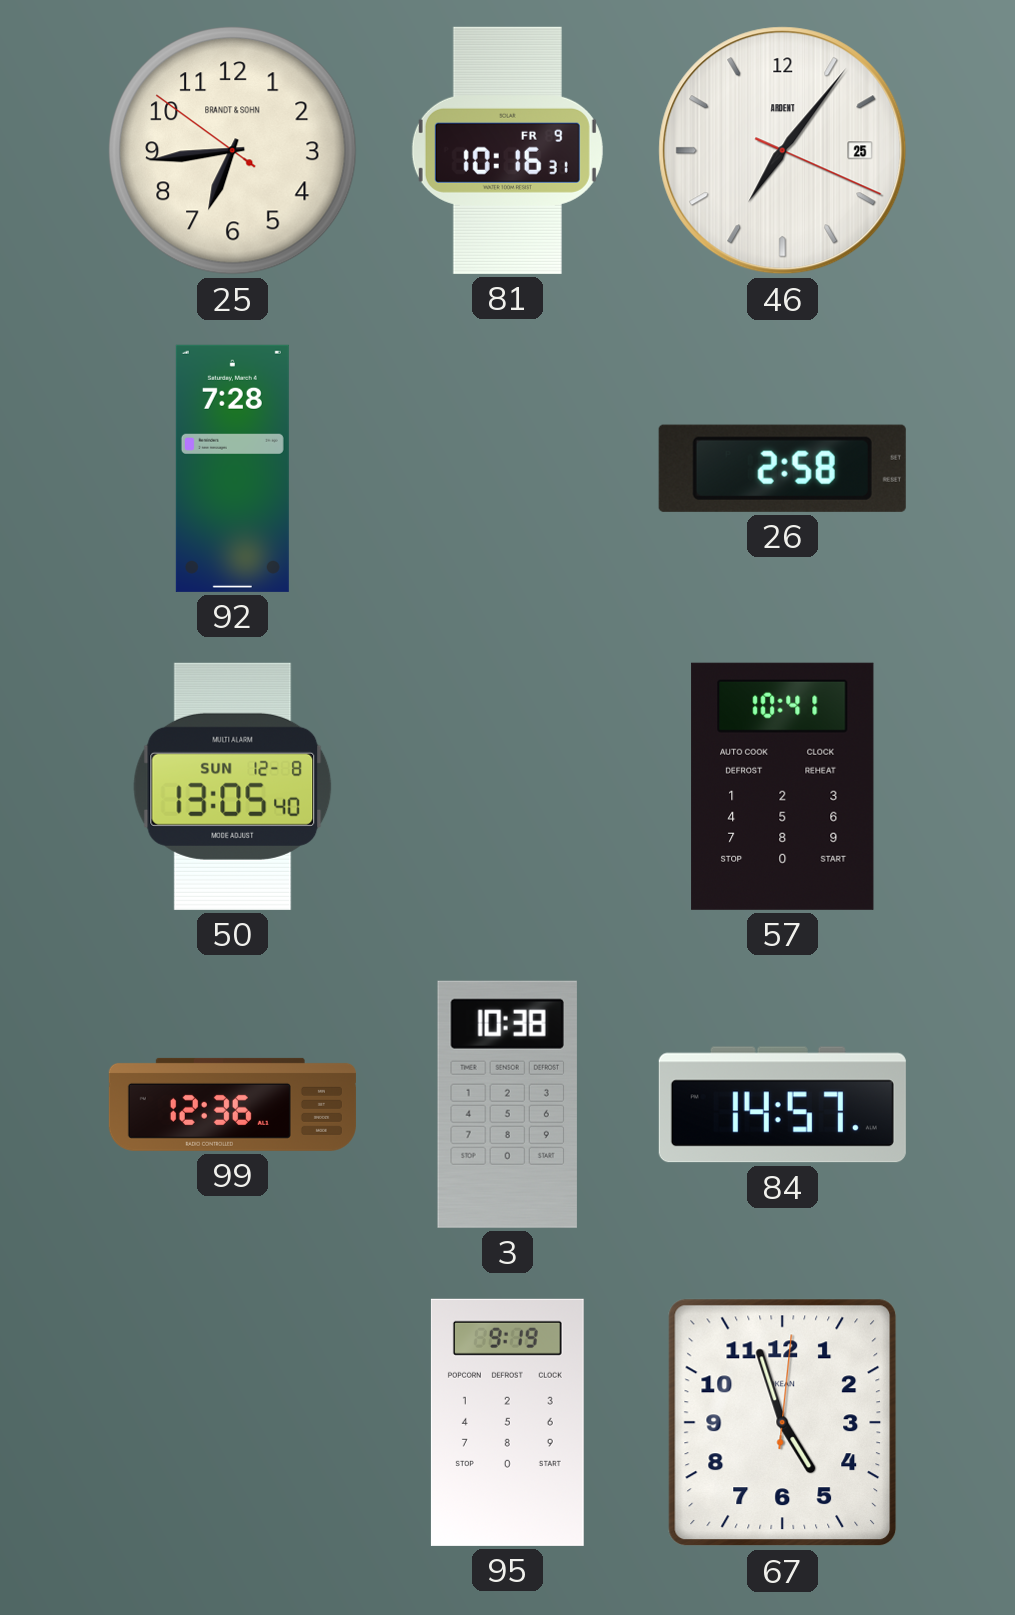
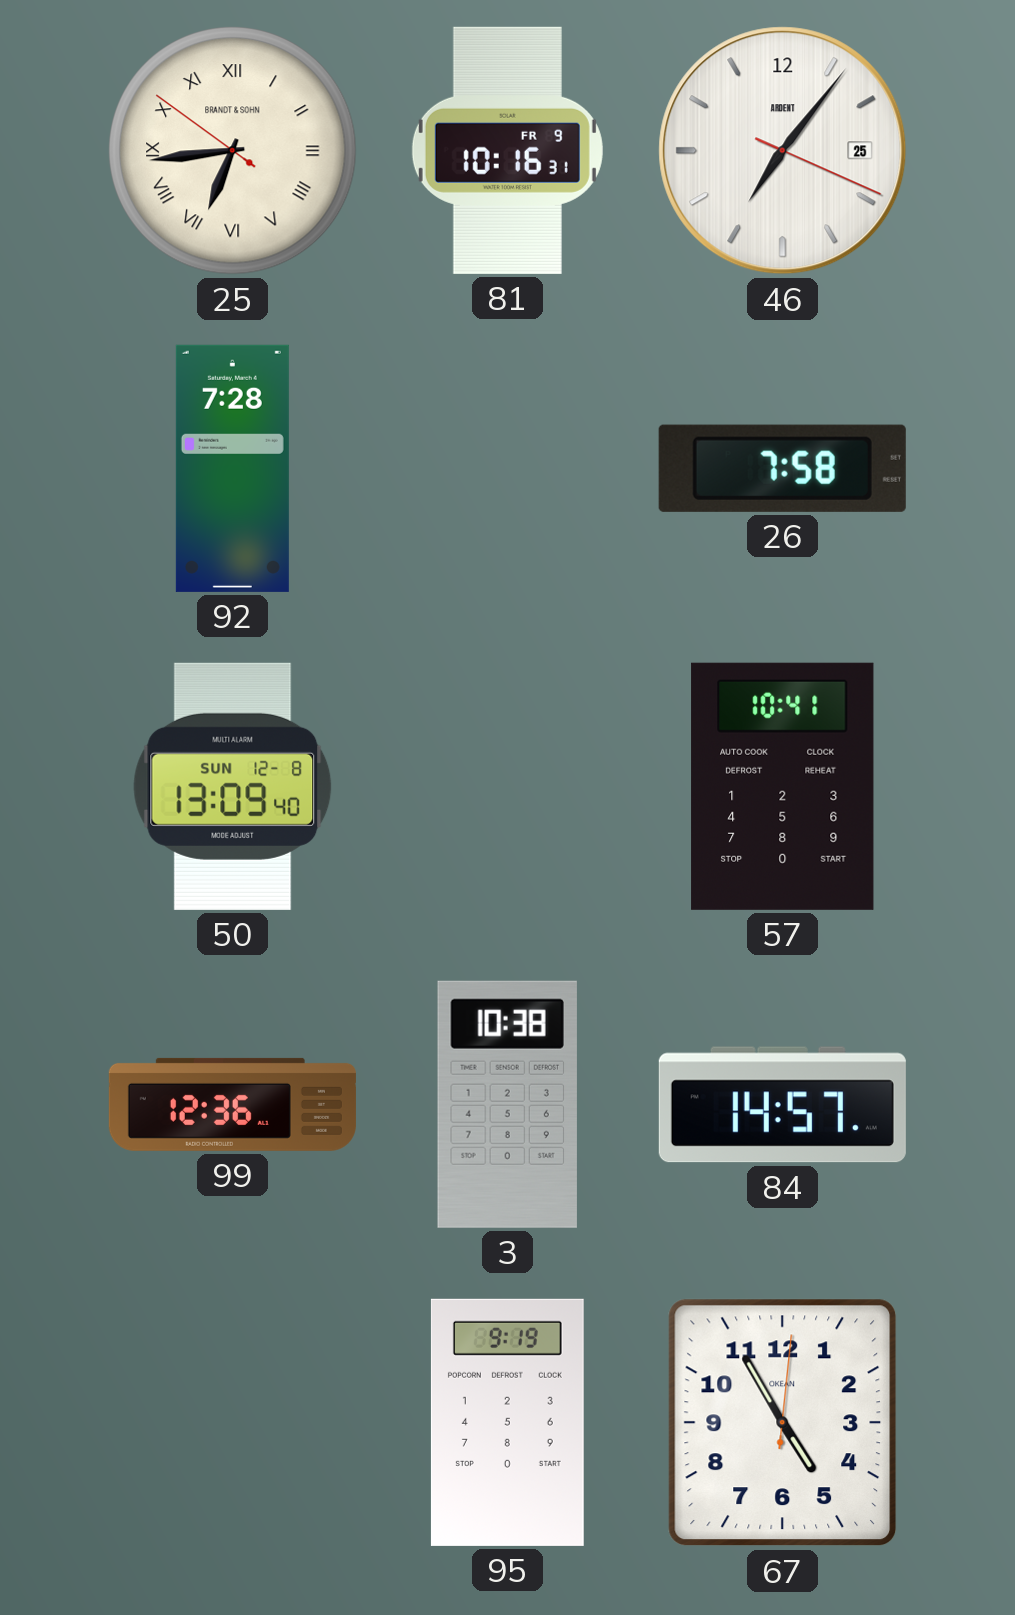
25 numerals: Arabic -> Roman (233, 151)
26: 2:58 -> 7:58 (782, 468)
50: 13:05 -> 13:09 (233, 786)
67: 4:57 -> 4:55 (783, 1423)
